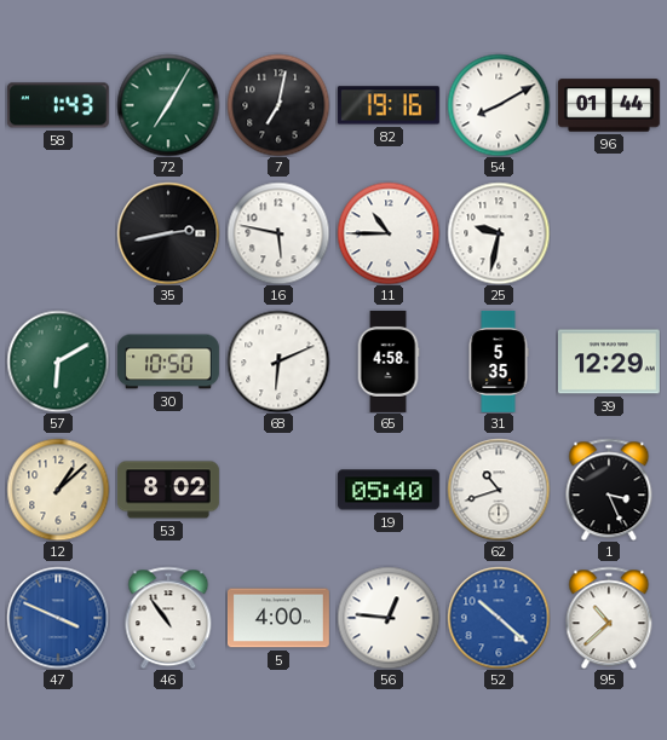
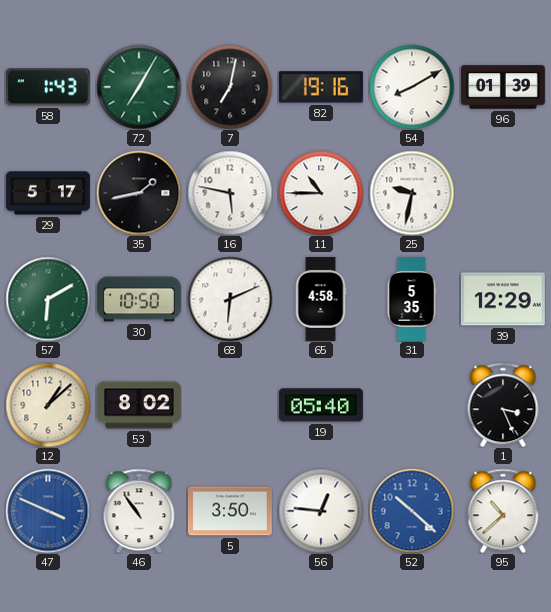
96: 01:44 -> 01:39 (503, 87)
29: none -> 5:17 (48, 193)
35: 2:43 -> 1:43 (139, 193)
62: 10:42 -> none (499, 490)
5: 4:00 -> 3:50 (230, 511)
